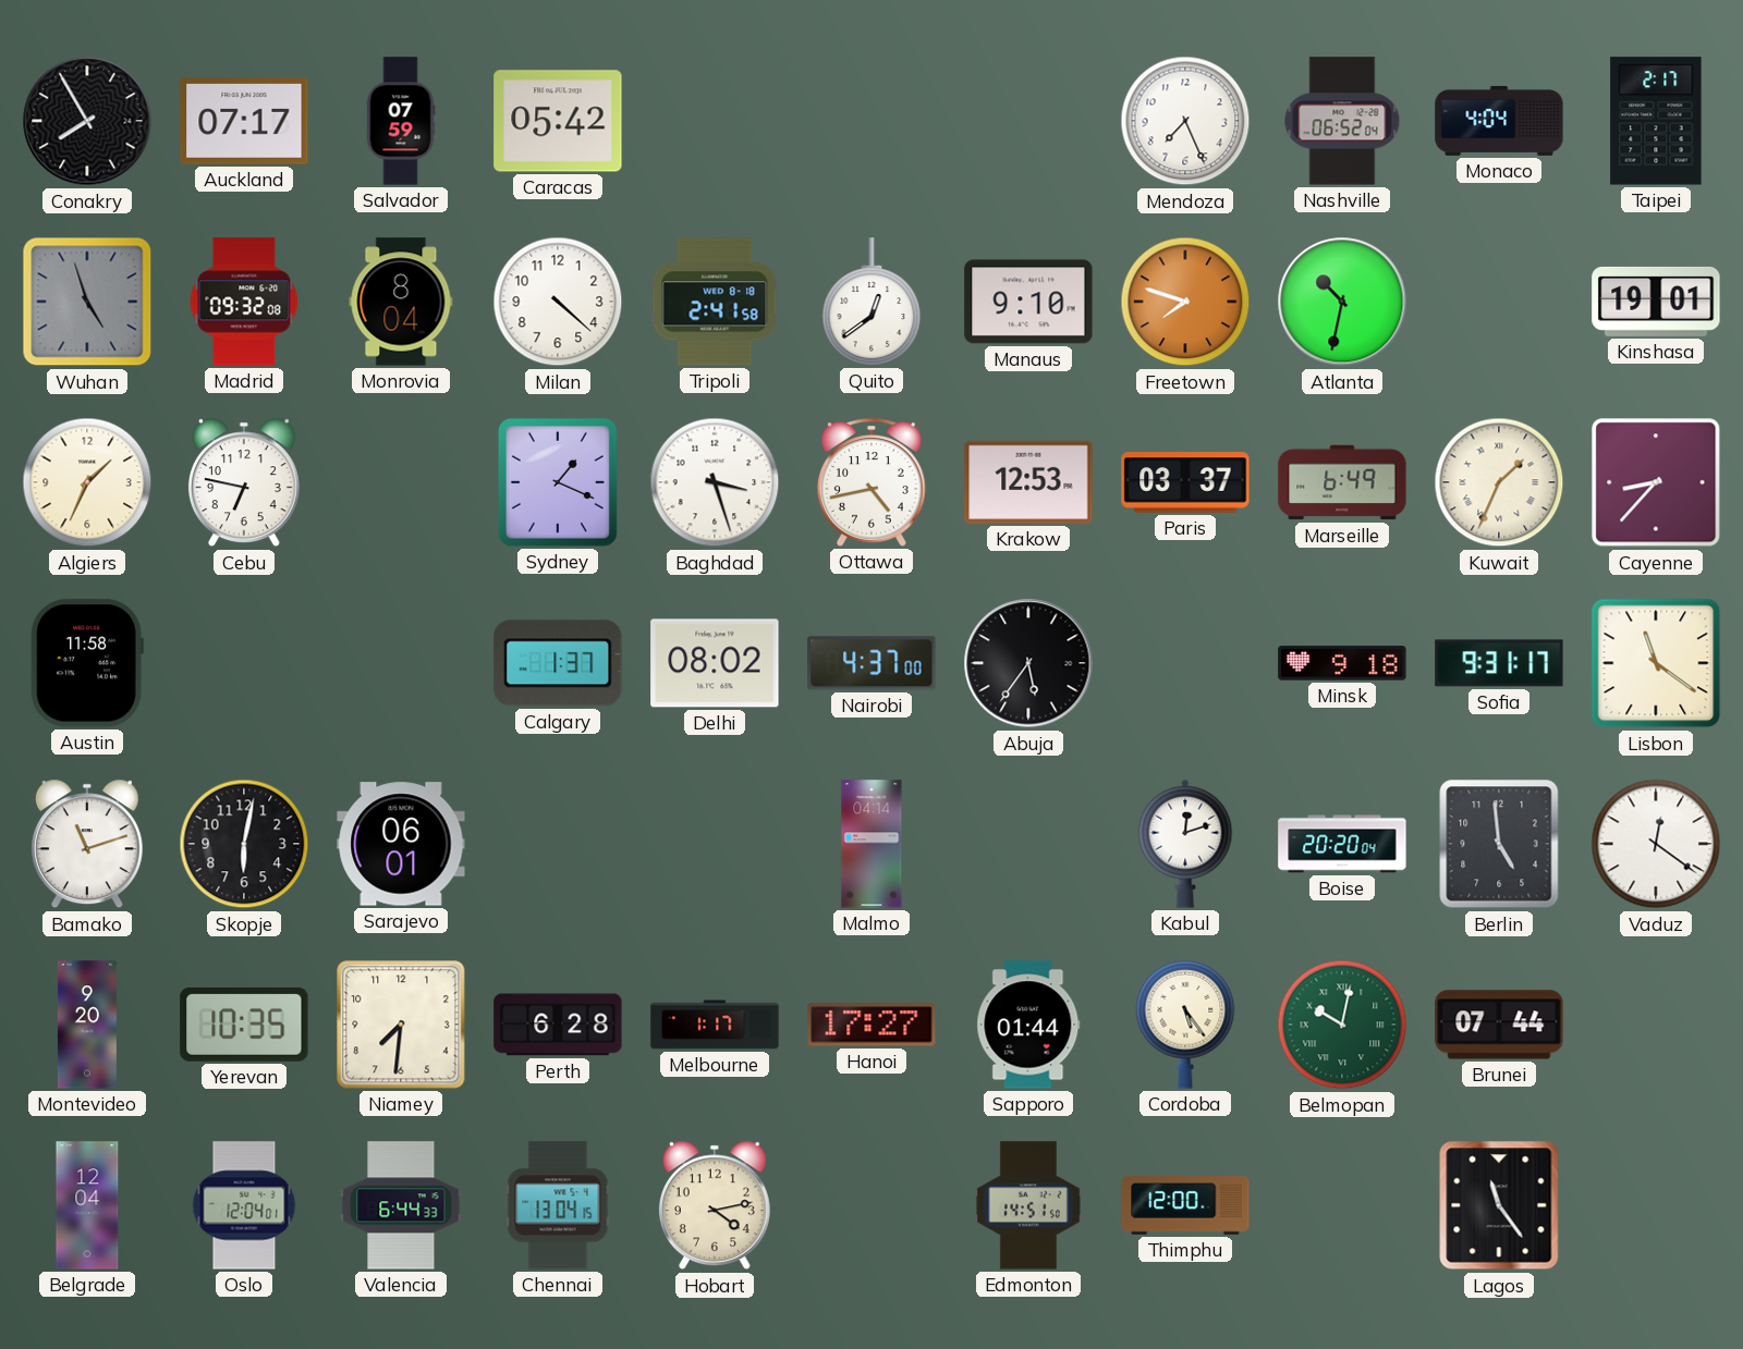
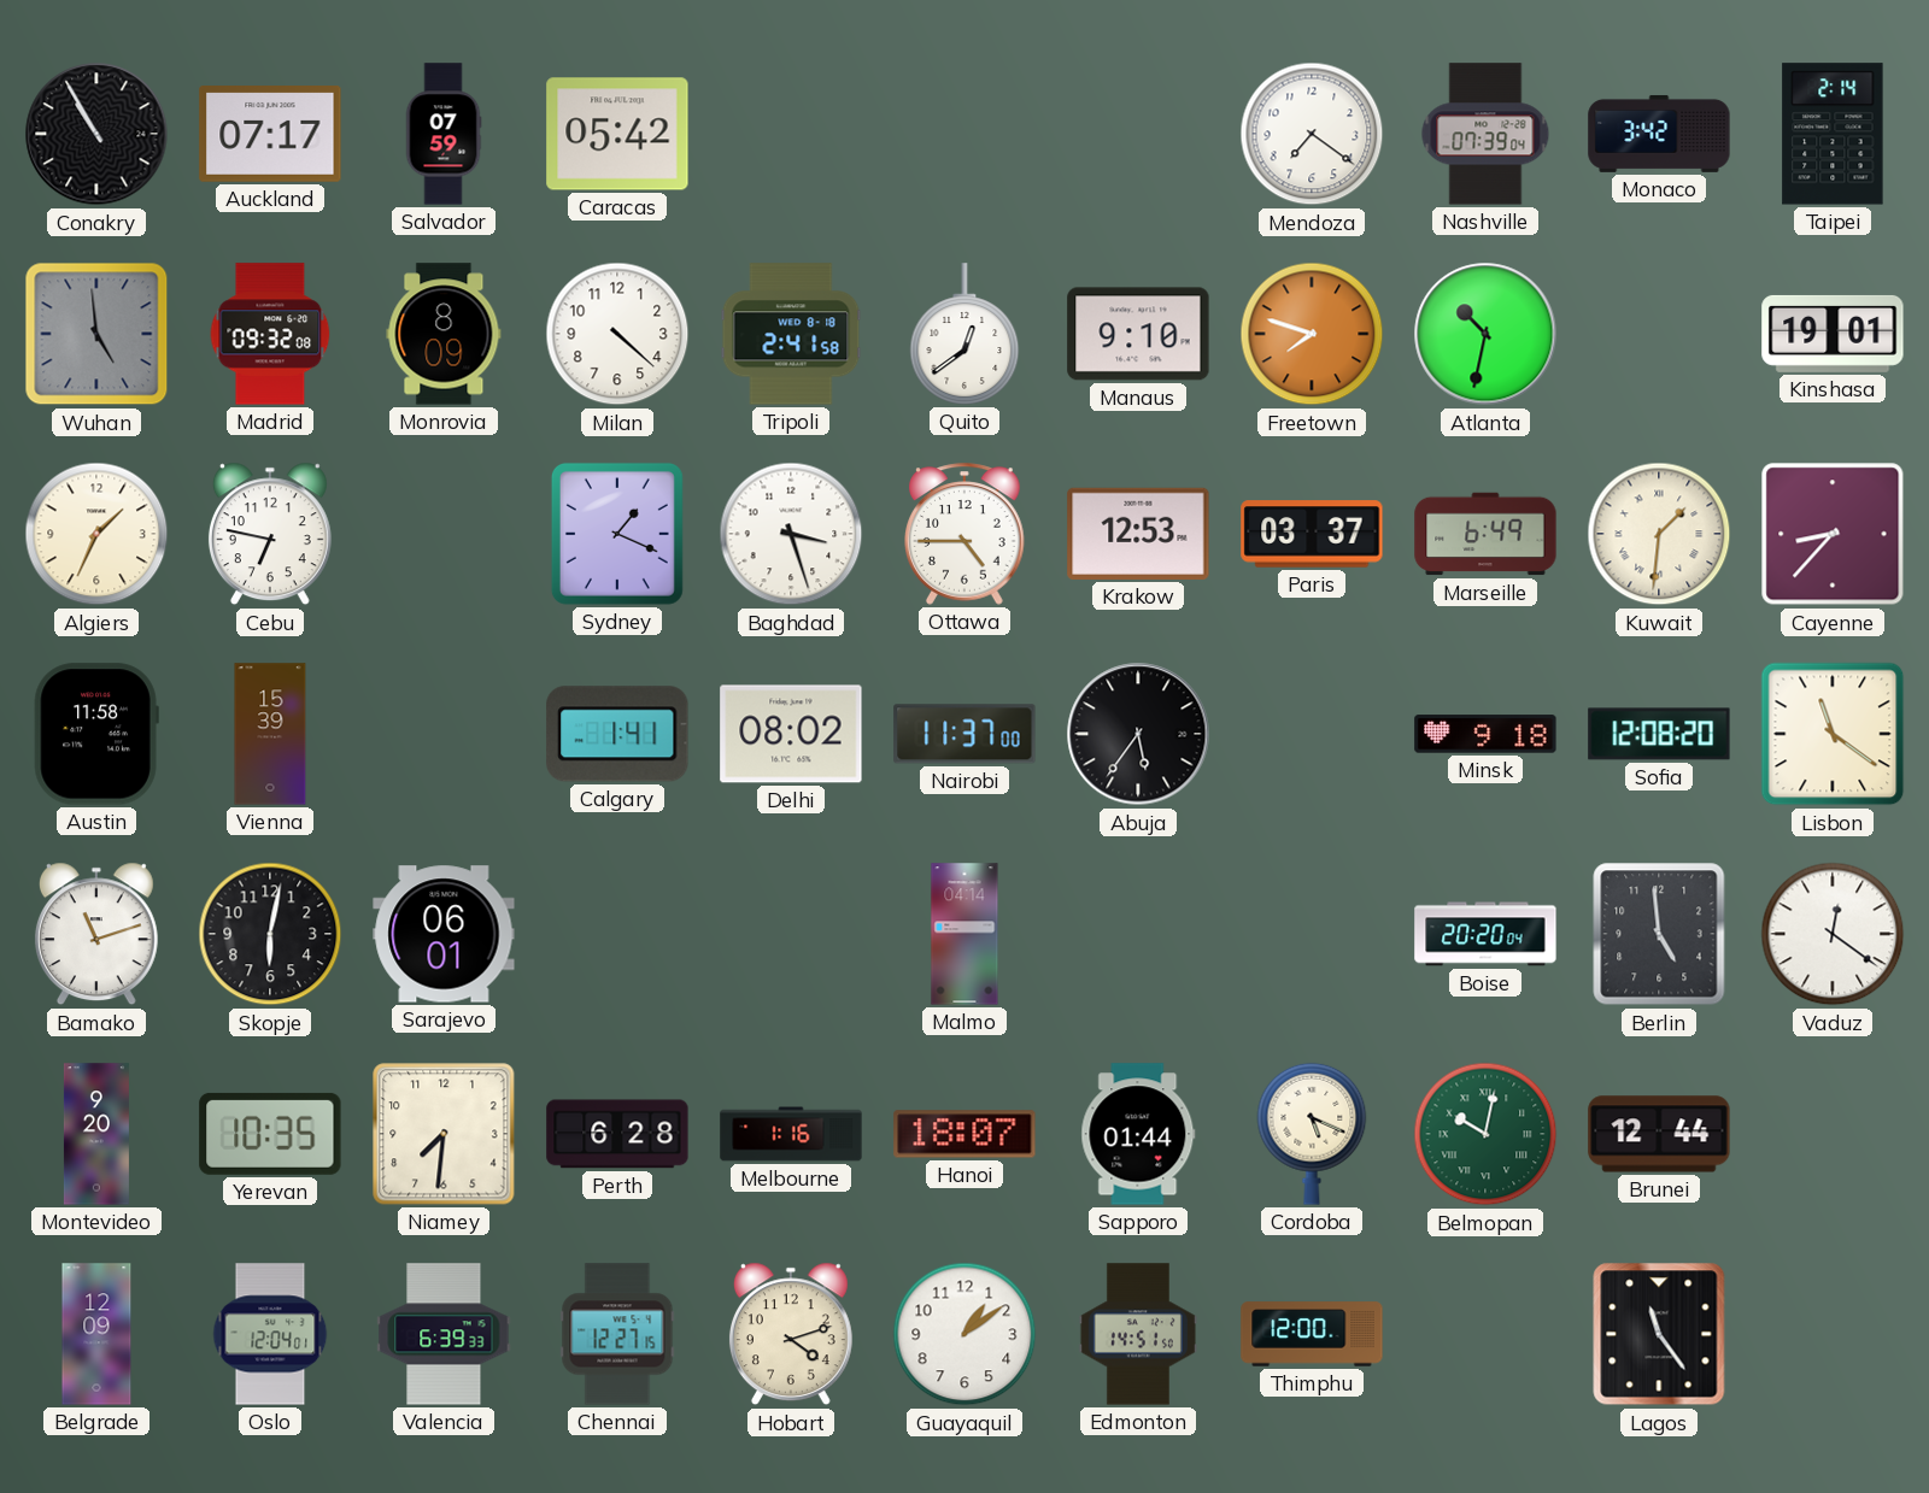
Conakry: 7:55 -> 10:55 (96, 134)
Mendoza: 7:26 -> 7:21 (1312, 134)
Nashville: 06:52 -> 07:39 (1485, 134)
Monaco: 4:04 -> 3:42 (1659, 134)
Taipei: 2:17 -> 2:14 (1833, 134)
Wuhan: 4:57 -> 4:59 (96, 334)
Monrovia: 8:04 -> 8:09 (444, 334)
Ottawa: 4:43 -> 4:45 (964, 534)
Kuwait: 1:34 -> 1:31 (1659, 534)
Vienna: none -> 15:39 (270, 734)
Calgary: 1:37 -> 1:41 (617, 734)
Nairobi: 4:37 -> 11:37 (964, 734)
Sofia: 9:31 -> 12:08 (1659, 734)
Kabul: 12:12 -> none (1185, 844)
Melbourne: 1:17 -> 1:16 (791, 1134)
Hanoi: 17:27 -> 18:07 (964, 1134)
Cordoba: 5:24 -> 5:19 (1312, 1134)
Brunei: 07:44 -> 12:44 (1659, 1134)
Belgrade: 12:04 -> 12:09 (96, 1334)
Valencia: 6:44 -> 6:39 (444, 1334)
Chennai: 13:04 -> 12:27 (617, 1334)
Hobart: 4:13 -> 4:12 (791, 1334)
Guayaquil: none -> 1:09 (964, 1334)
